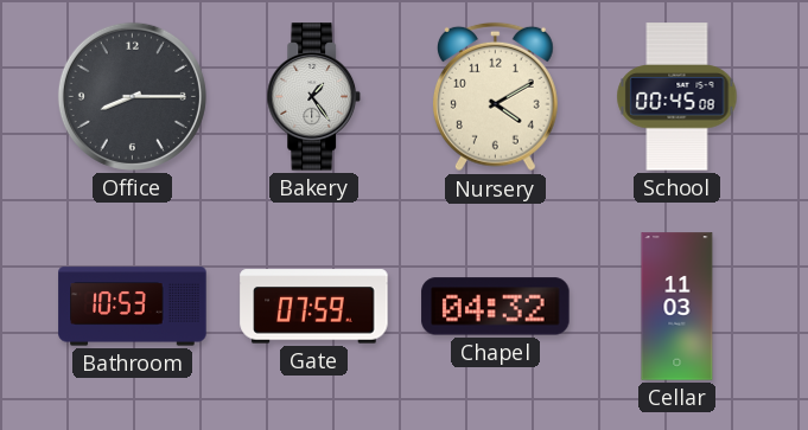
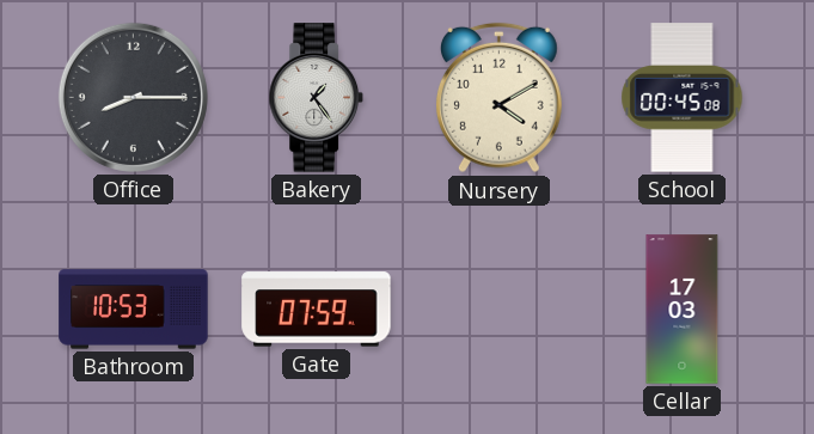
Chapel: 04:32 -> none (496, 307)
Cellar: 11:03 -> 17:03 (683, 310)
